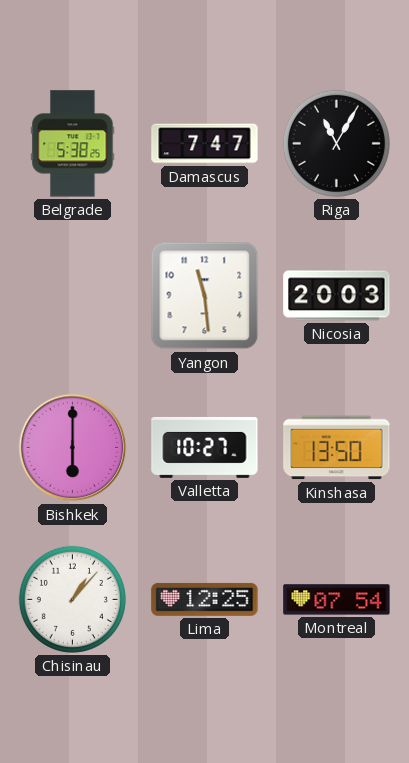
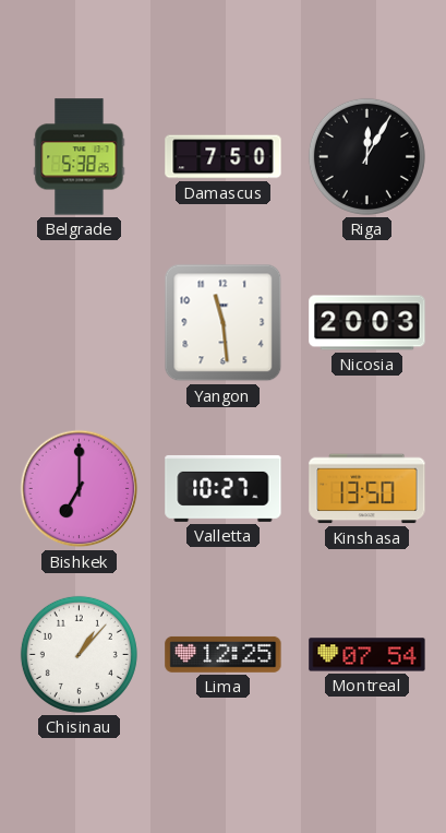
Damascus: 7:47 -> 7:50 (224, 157)
Riga: 11:05 -> 12:05 (366, 156)
Bishkek: 6:00 -> 7:00 (80, 489)
